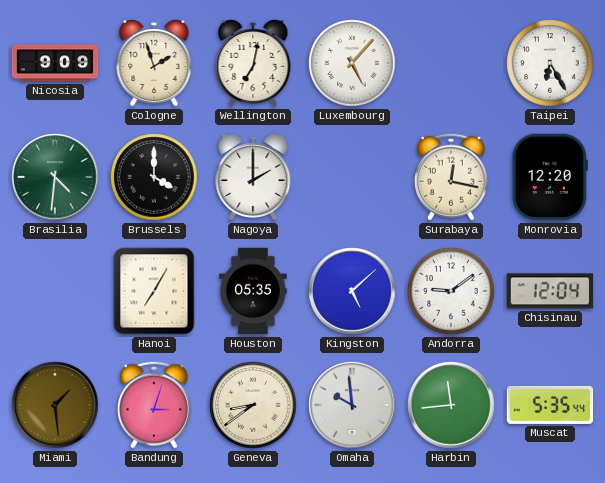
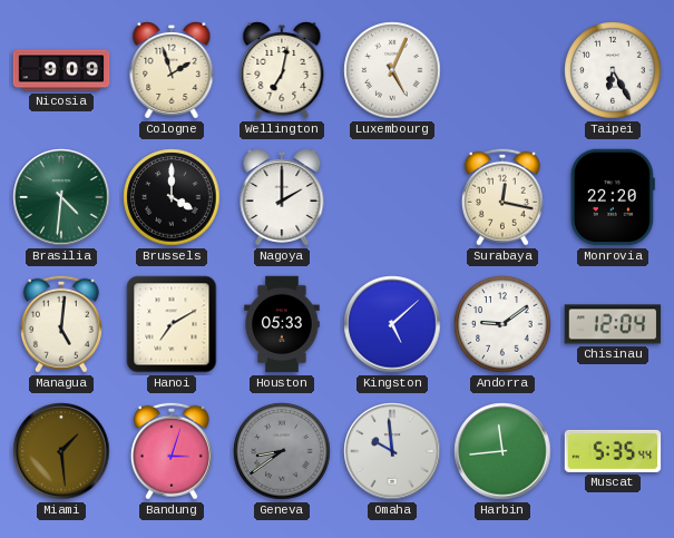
Luxembourg: 5:07 -> 5:04 (392, 70)
Monrovia: 12:20 -> 22:20 (613, 197)
Managua: none -> 5:01 (61, 324)
Hanoi: 7:05 -> 7:10 (172, 324)
Houston: 05:35 -> 05:33 (282, 324)
Geneva dial: cream -> grey (282, 451)
